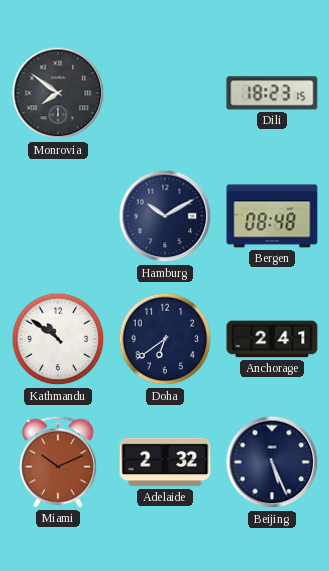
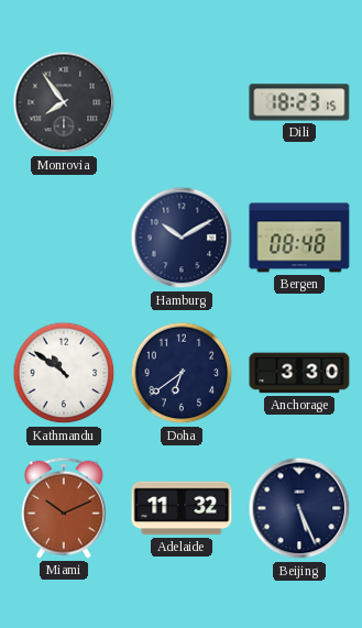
Monrovia: 7:51 -> 7:54 (64, 102)
Anchorage: 2:41 -> 3:30 (299, 373)
Adelaide: 2:32 -> 11:32 (182, 508)
